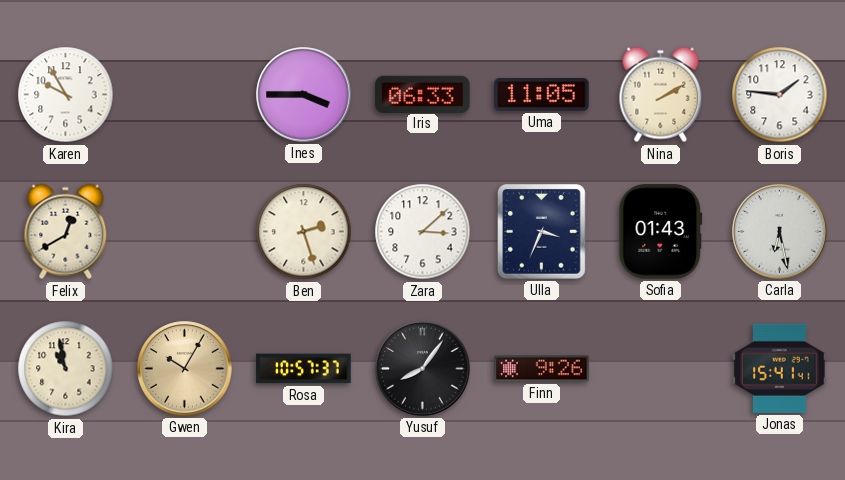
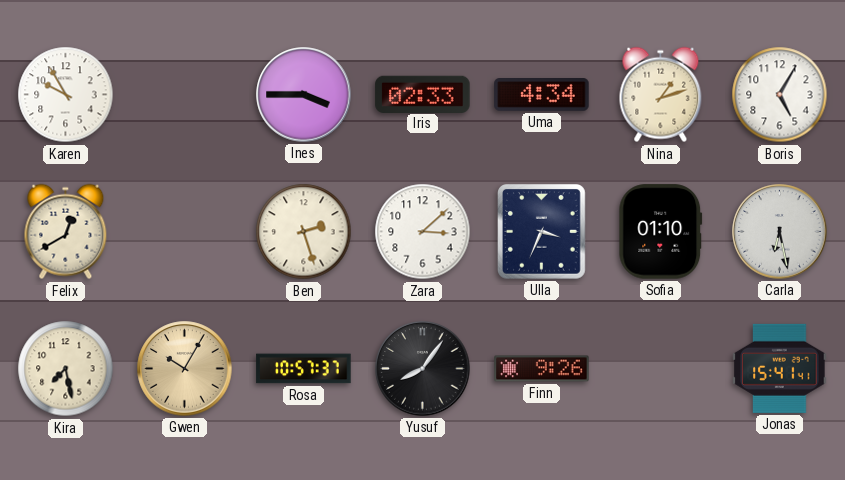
Iris: 06:33 -> 02:33 (423, 94)
Uma: 11:05 -> 4:34 (542, 95)
Nina: 2:10 -> 1:12 (661, 95)
Boris: 1:46 -> 5:05 (780, 95)
Sofia: 01:43 -> 01:10 (661, 232)
Kira: 10:58 -> 7:28 (66, 369)
